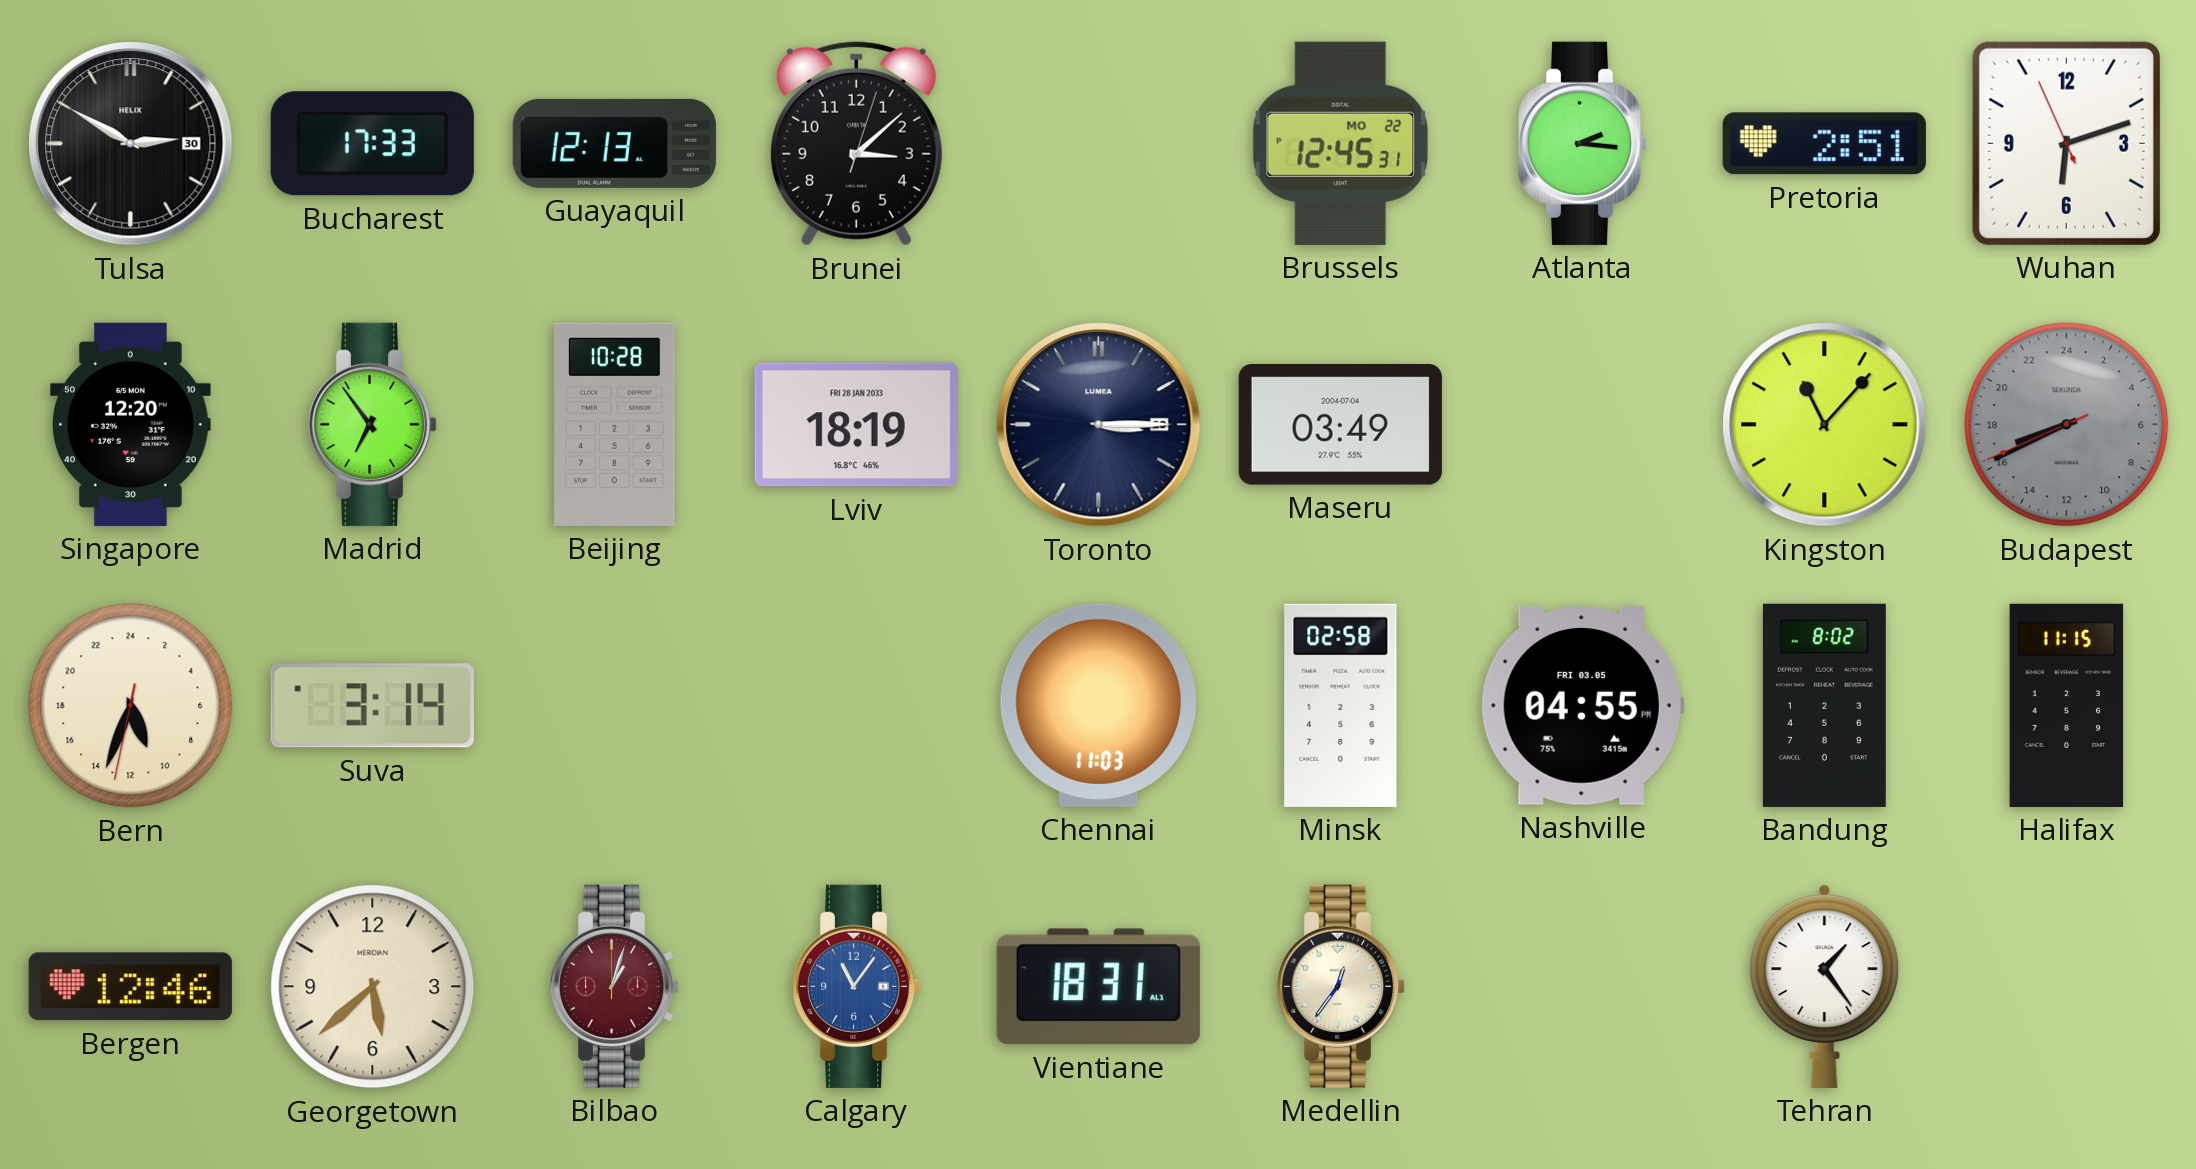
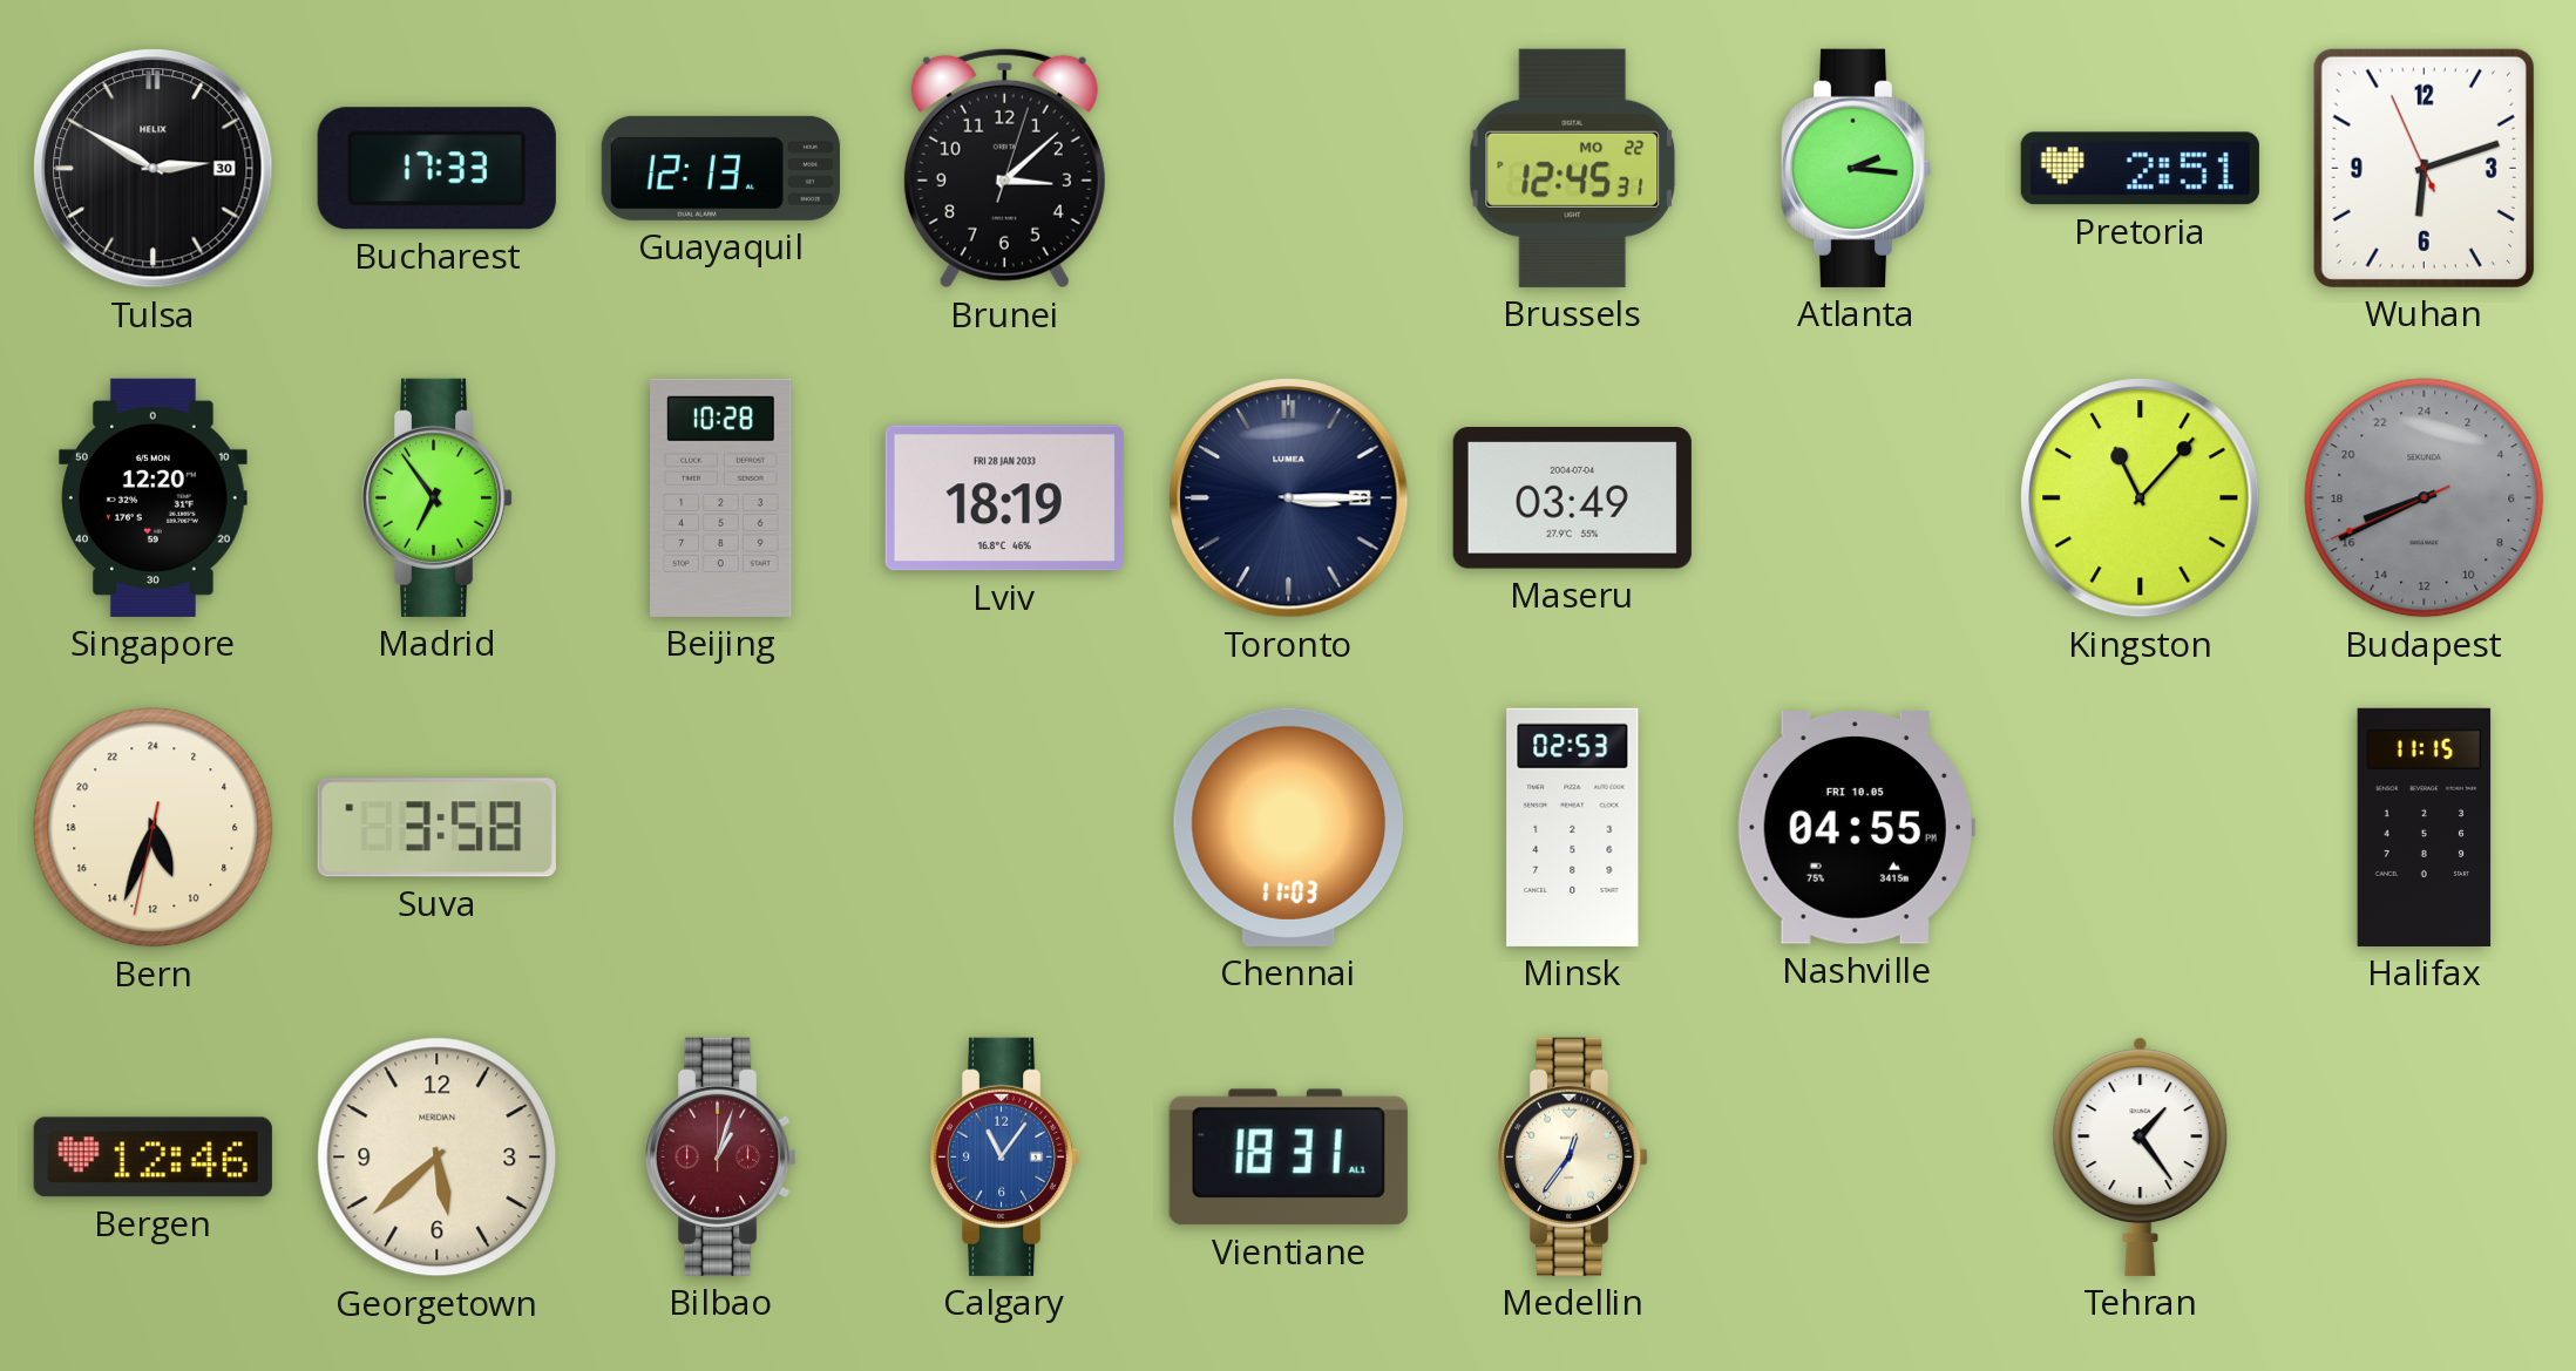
Suva: 3:14 -> 3:58 (436, 828)
Minsk: 02:58 -> 02:53 (1573, 827)
Nashville date: FRI 03.05 -> FRI 10.05 (1856, 828)
Bandung: 8:02 -> none (1824, 705)
